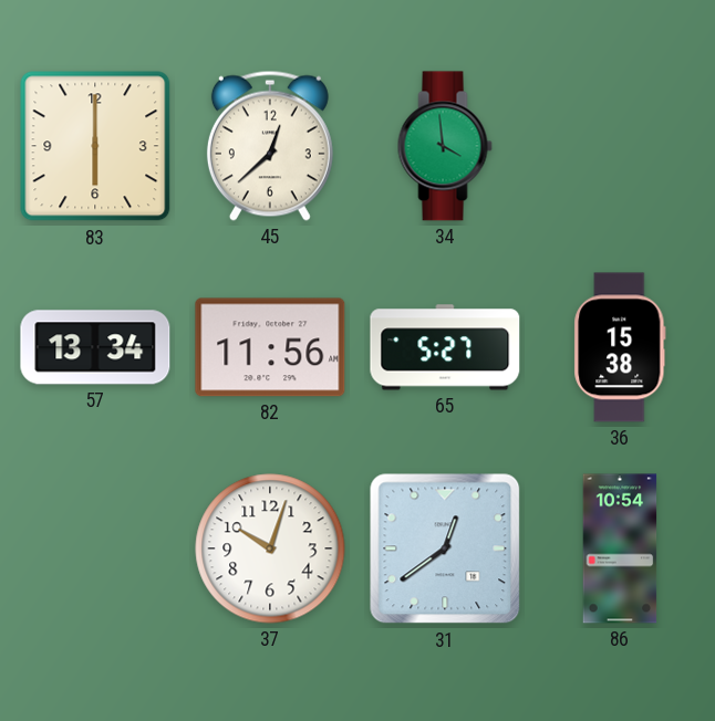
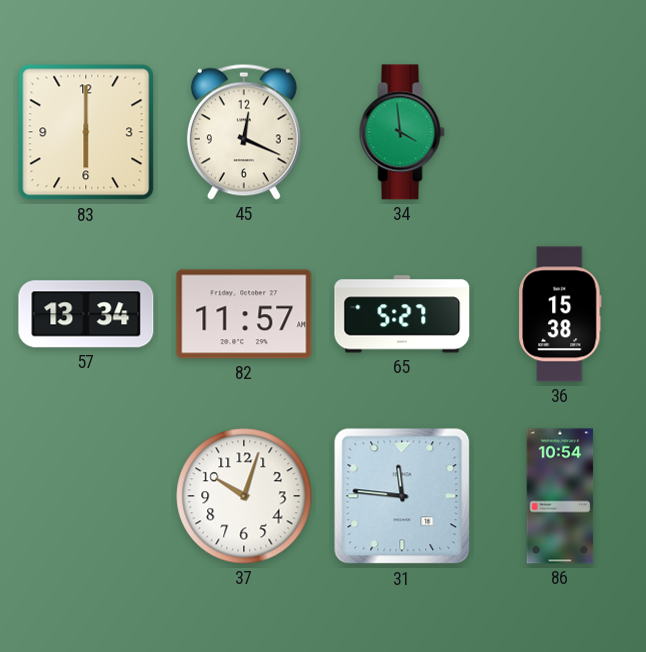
45: 12:38 -> 12:19 (244, 132)
82: 11:56 -> 11:57 (244, 314)
31: 12:39 -> 11:46 (402, 496)
